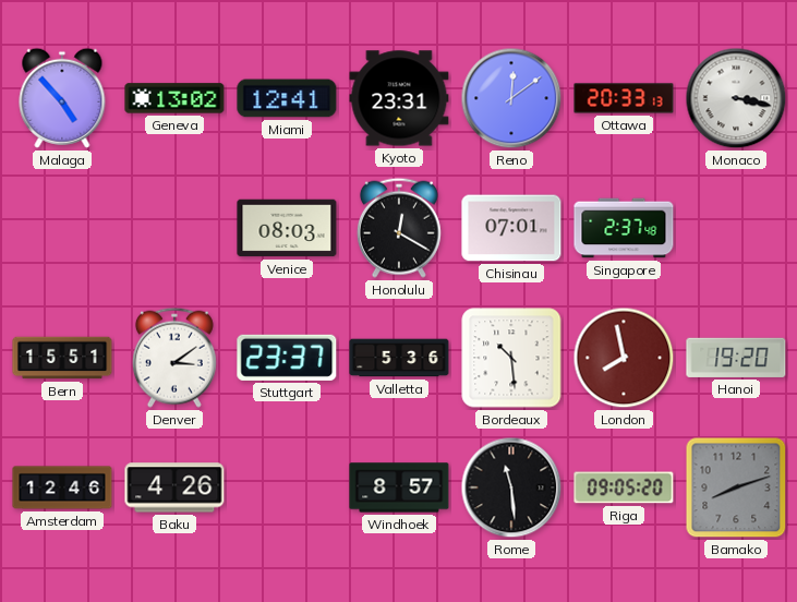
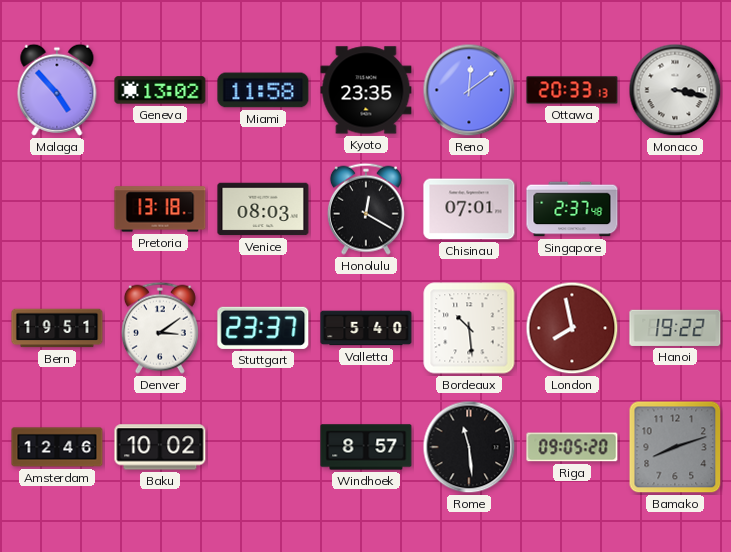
Miami: 12:41 -> 11:58 (263, 90)
Kyoto: 23:31 -> 23:35 (366, 90)
Pretoria: none -> 13:18 (160, 209)
Bern: 15:51 -> 19:51 (57, 328)
Valletta: 5:36 -> 5:40 (366, 328)
Hanoi: 19:20 -> 19:22 (675, 328)
Baku: 4:26 -> 10:02 (160, 447)
